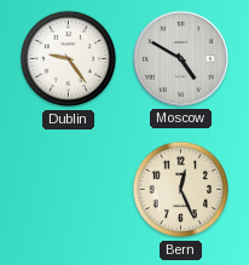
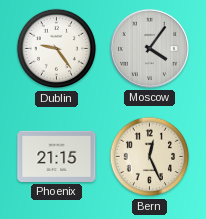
Moscow: 4:50 -> 4:06 (149, 48)
Phoenix: none -> 21:15 (57, 156)
